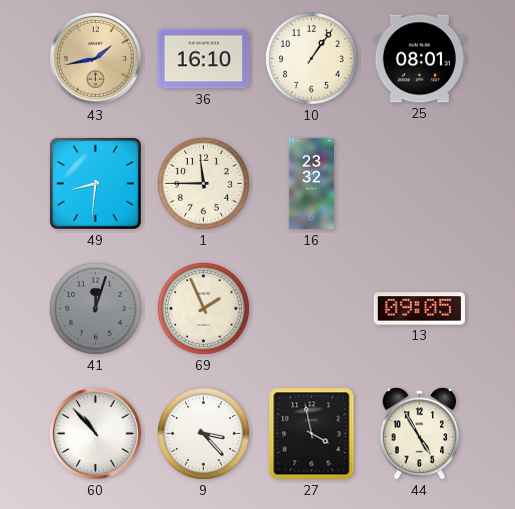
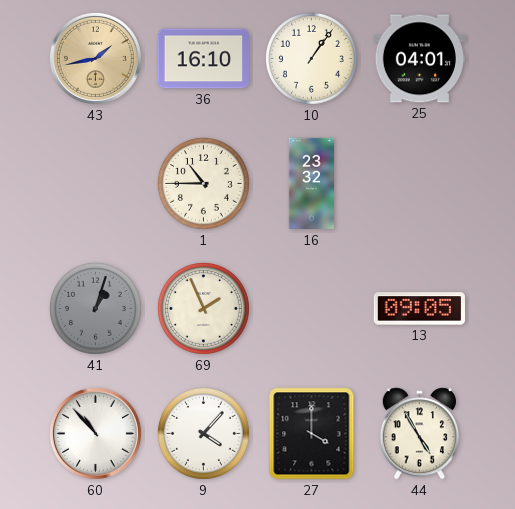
25: 08:01 -> 04:01 (419, 59)
49: 8:31 -> none (95, 183)
1: 11:45 -> 10:45 (203, 183)
41: 12:03 -> 1:03 (95, 308)
9: 3:23 -> 4:07 (203, 433)
27: 3:58 -> 4:00 (312, 434)
